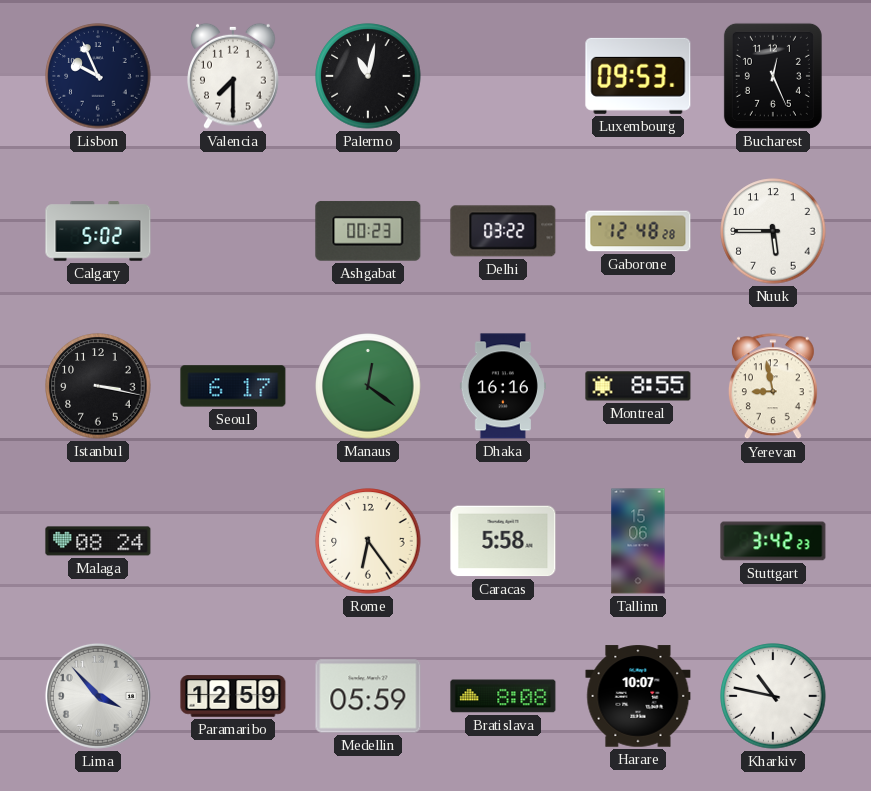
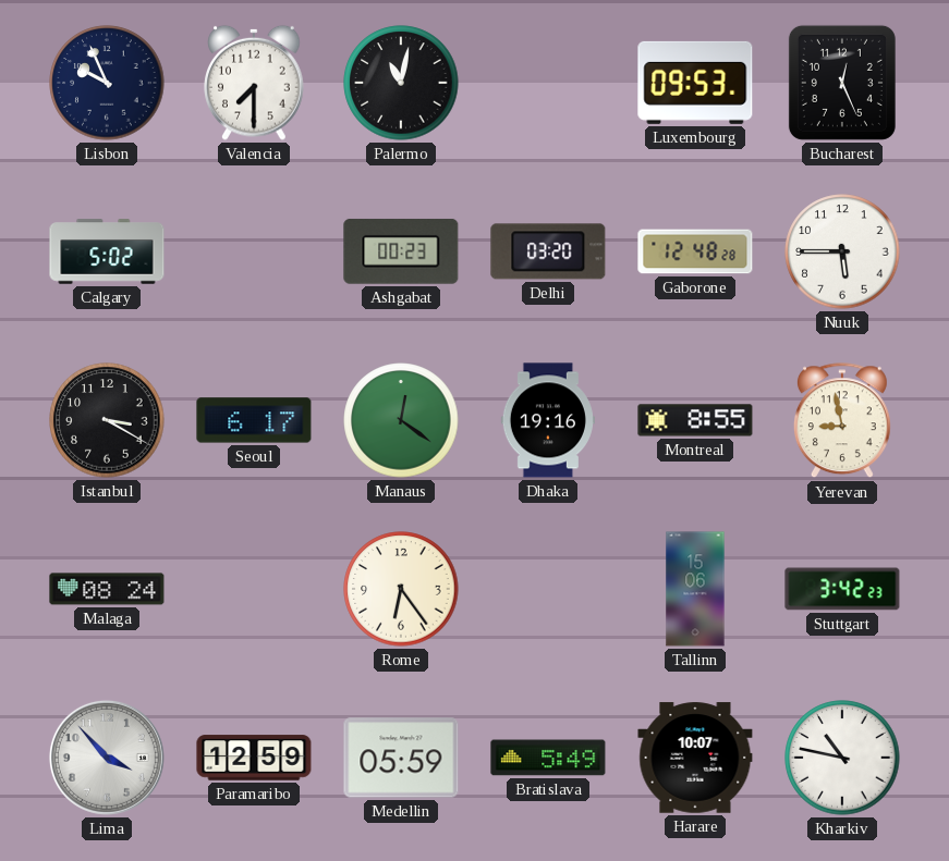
Delhi: 03:22 -> 03:20 (548, 251)
Istanbul: 3:17 -> 3:20 (107, 420)
Dhaka: 16:16 -> 19:16 (548, 420)
Caracas: 5:58 -> none (503, 541)
Bratislava: 8:08 -> 5:49 (548, 758)
